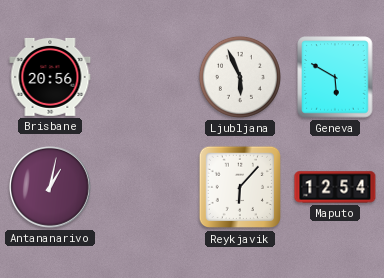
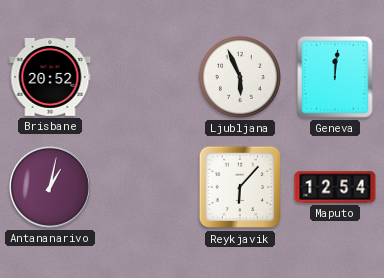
Brisbane: 20:56 -> 20:52 (50, 77)
Geneva: 5:50 -> 12:01 (335, 77)
